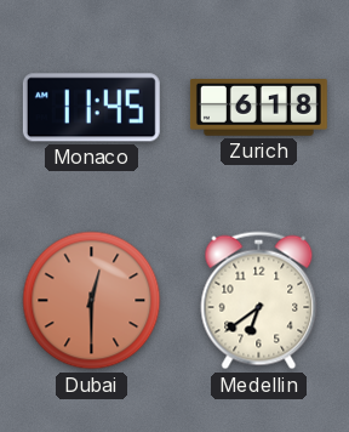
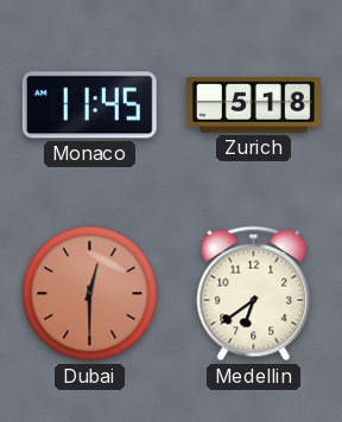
Zurich: 6:18 -> 5:18 (253, 105)
